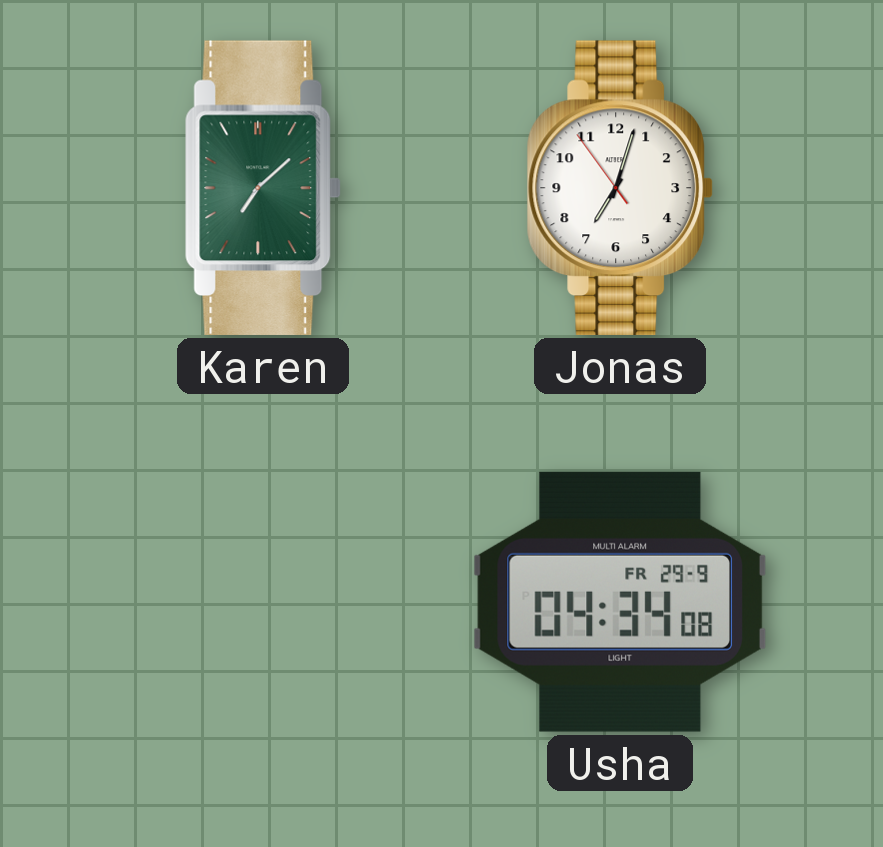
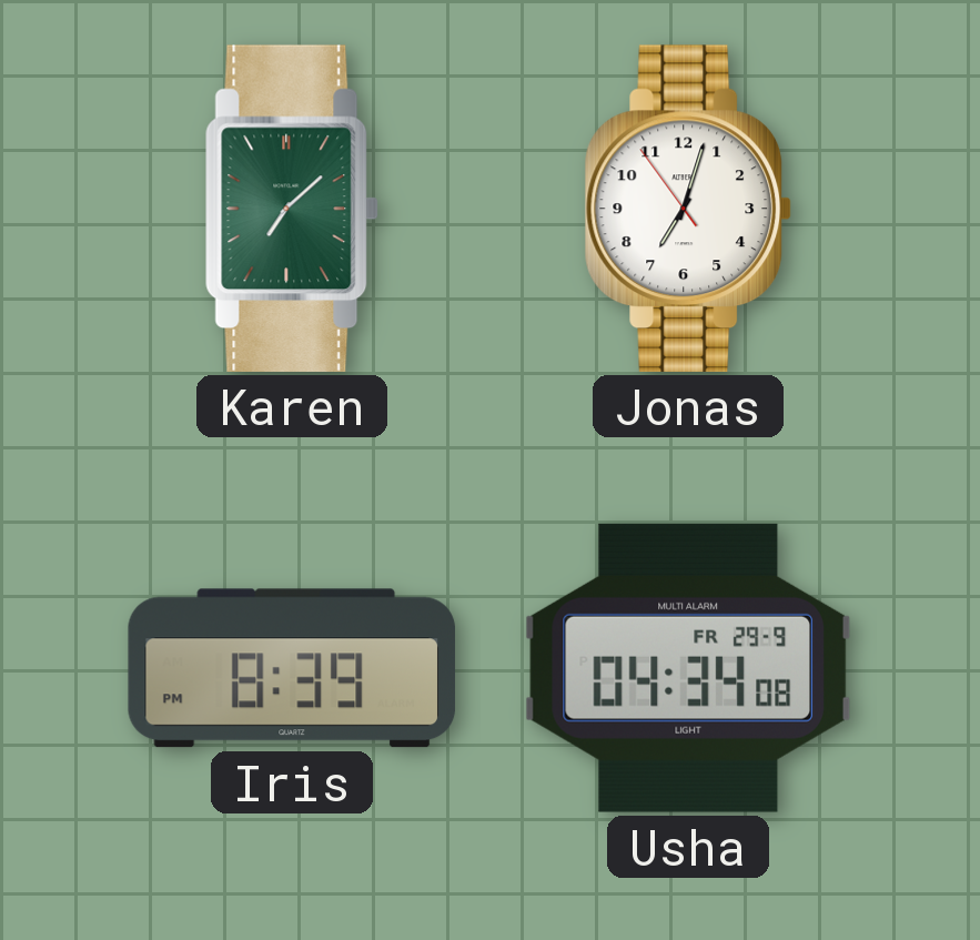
Iris: none -> 8:39 (292, 668)
